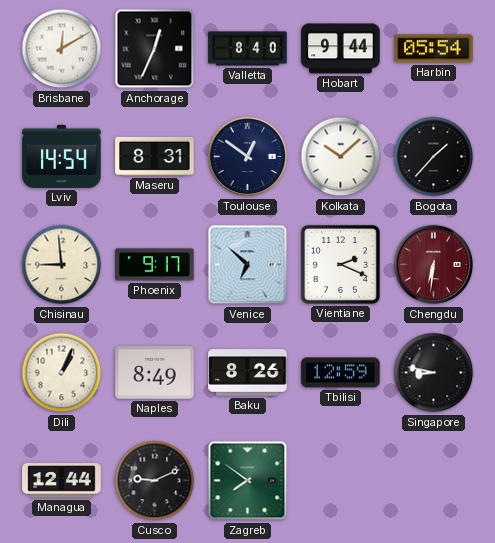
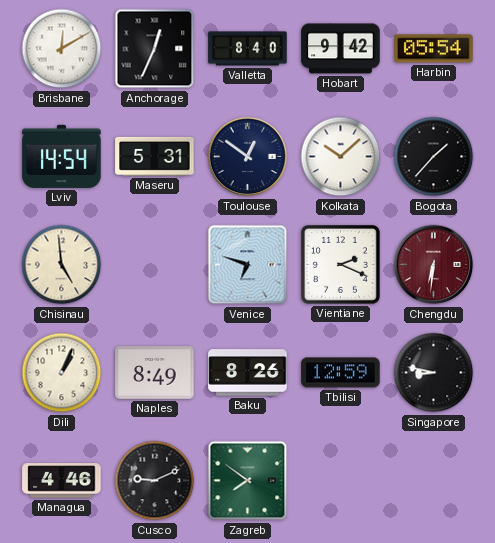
Hobart: 9:44 -> 9:42 (341, 49)
Maseru: 8:31 -> 5:31 (155, 156)
Chisinau: 8:59 -> 4:59 (62, 265)
Phoenix: 9:17 -> none (155, 265)
Venice: 6:52 -> 6:48 (248, 265)
Managua: 12:44 -> 4:46 (62, 481)
